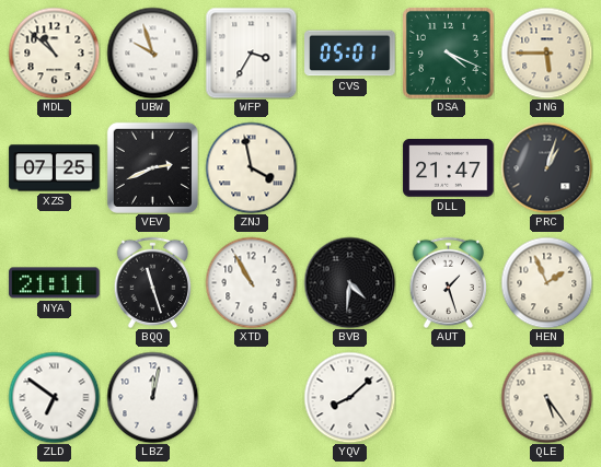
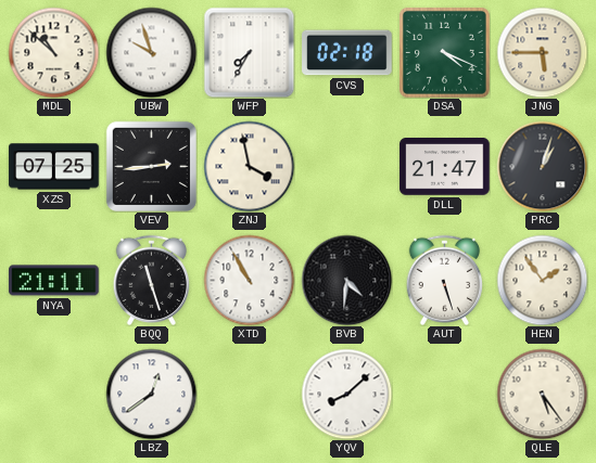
WFP: 3:35 -> 7:35 (249, 52)
CVS: 05:01 -> 02:18 (347, 53)
VEV: 2:41 -> 2:44 (151, 166)
AUT: 1:27 -> 5:27 (445, 280)
HEN: 1:56 -> 1:54 (542, 280)
ZLD: 6:51 -> none (54, 397)
LBZ: 12:02 -> 12:39 (151, 394)
